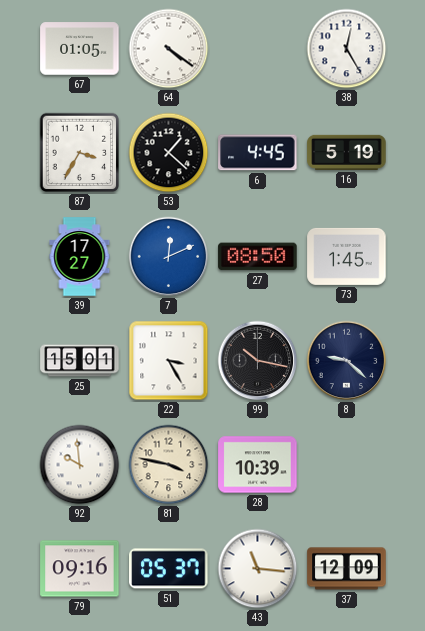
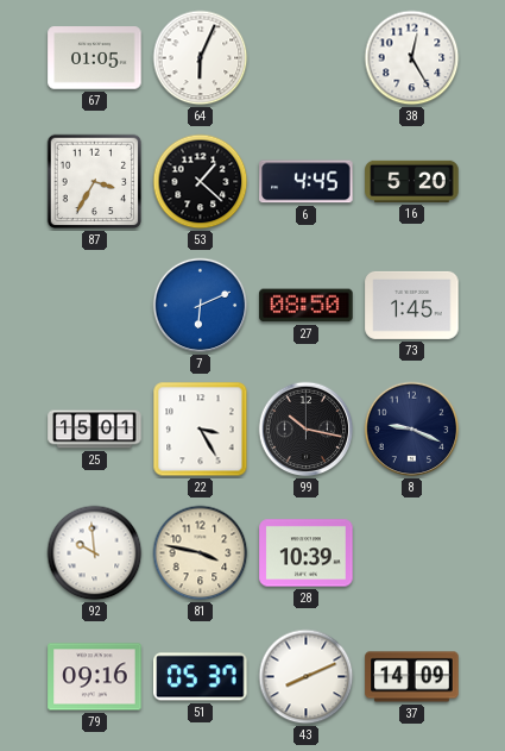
64: 4:21 -> 6:04 (201, 58)
16: 5:19 -> 5:20 (412, 181)
39: 17:27 -> none (80, 257)
7: 12:11 -> 6:11 (201, 306)
8: 9:22 -> 9:19 (412, 430)
43: 11:16 -> 8:11 (307, 677)
37: 12:09 -> 14:09 (412, 677)
